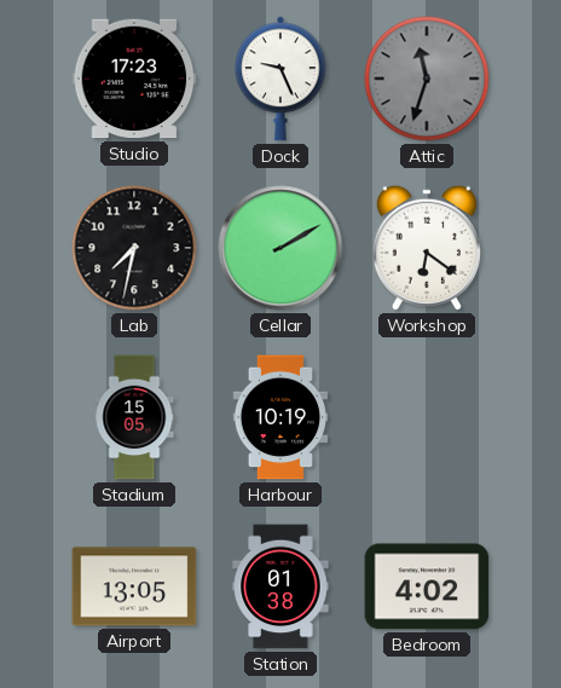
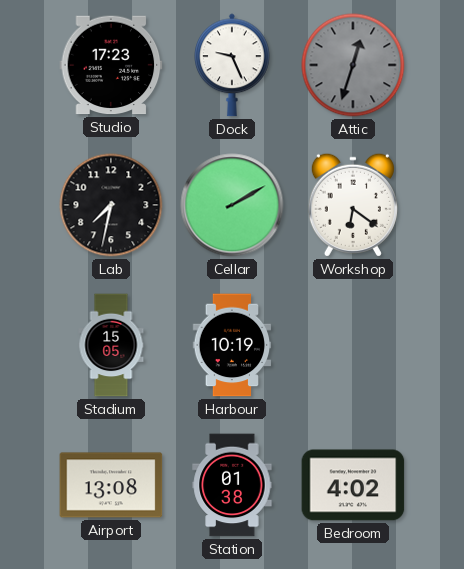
Attic: 11:33 -> 12:33 (353, 65)
Airport: 13:05 -> 13:08 (111, 485)
